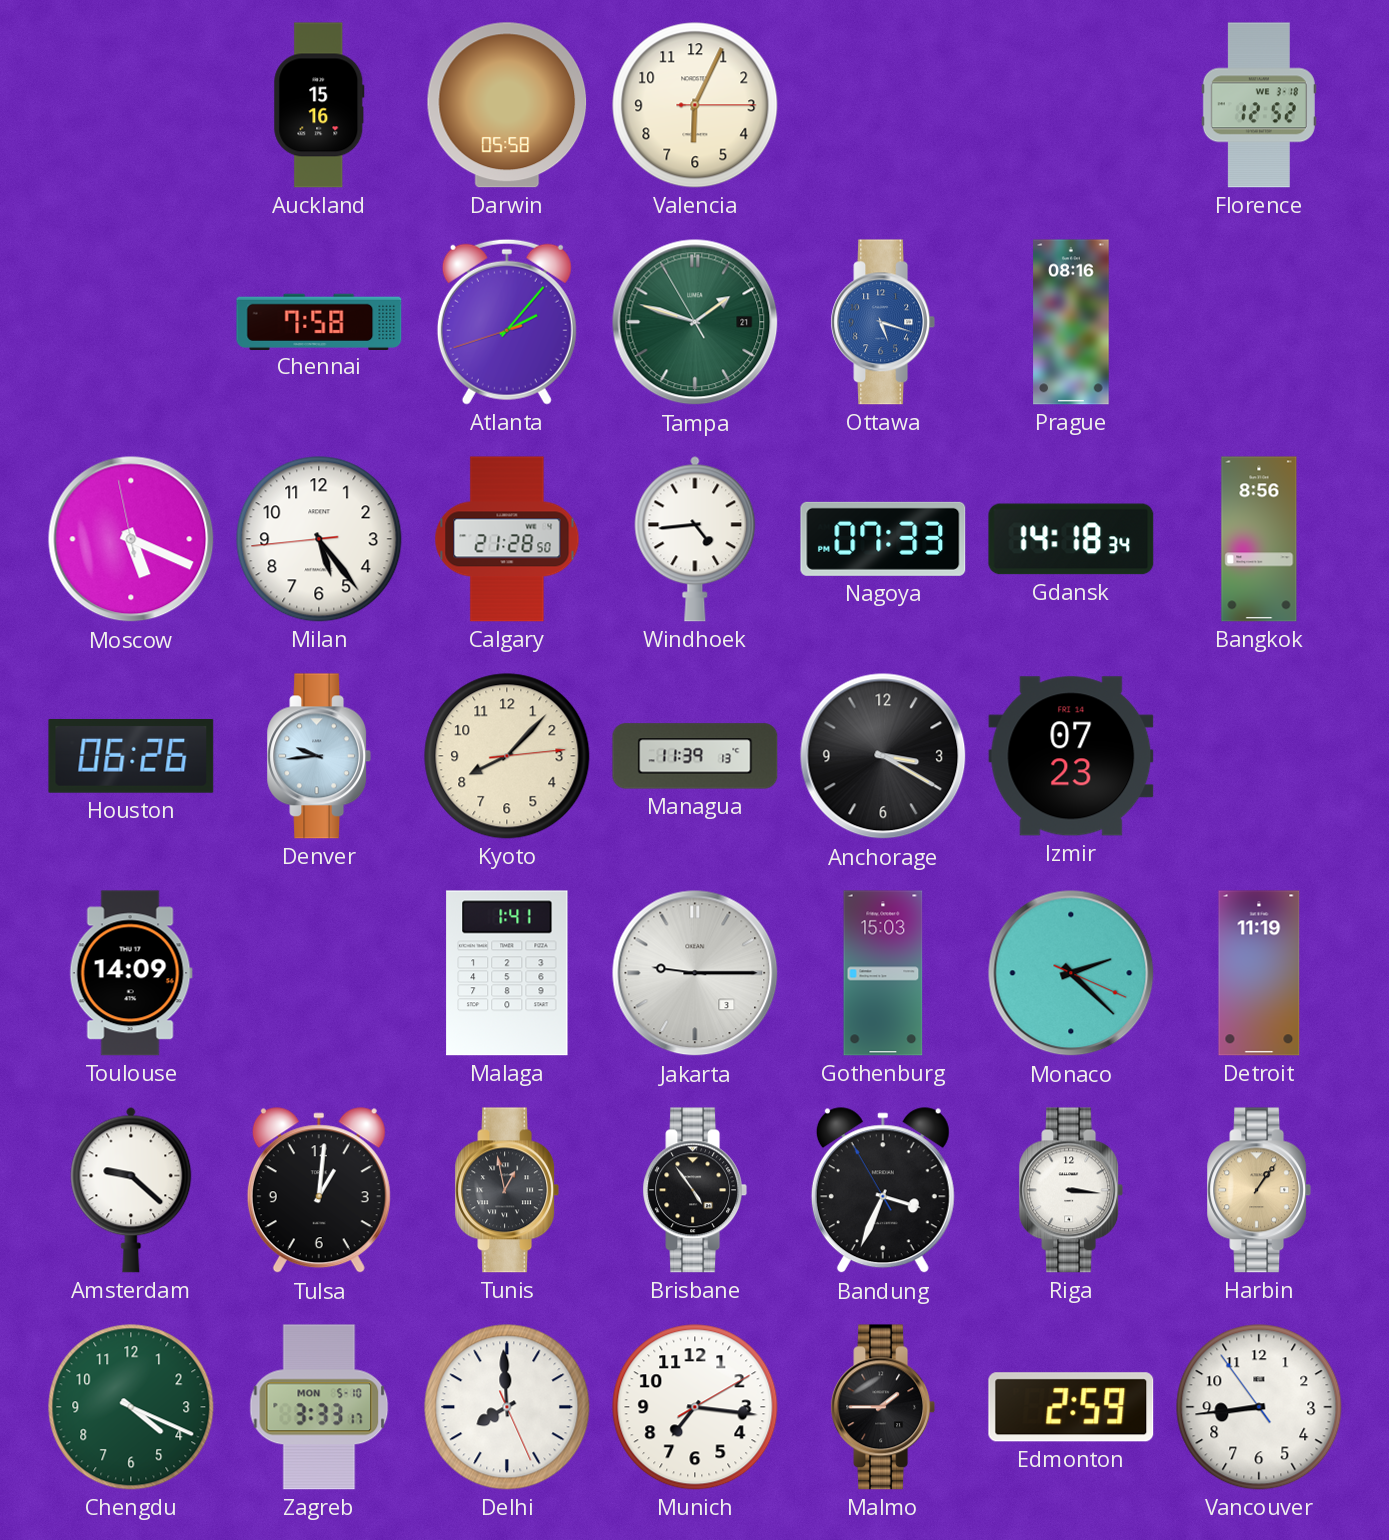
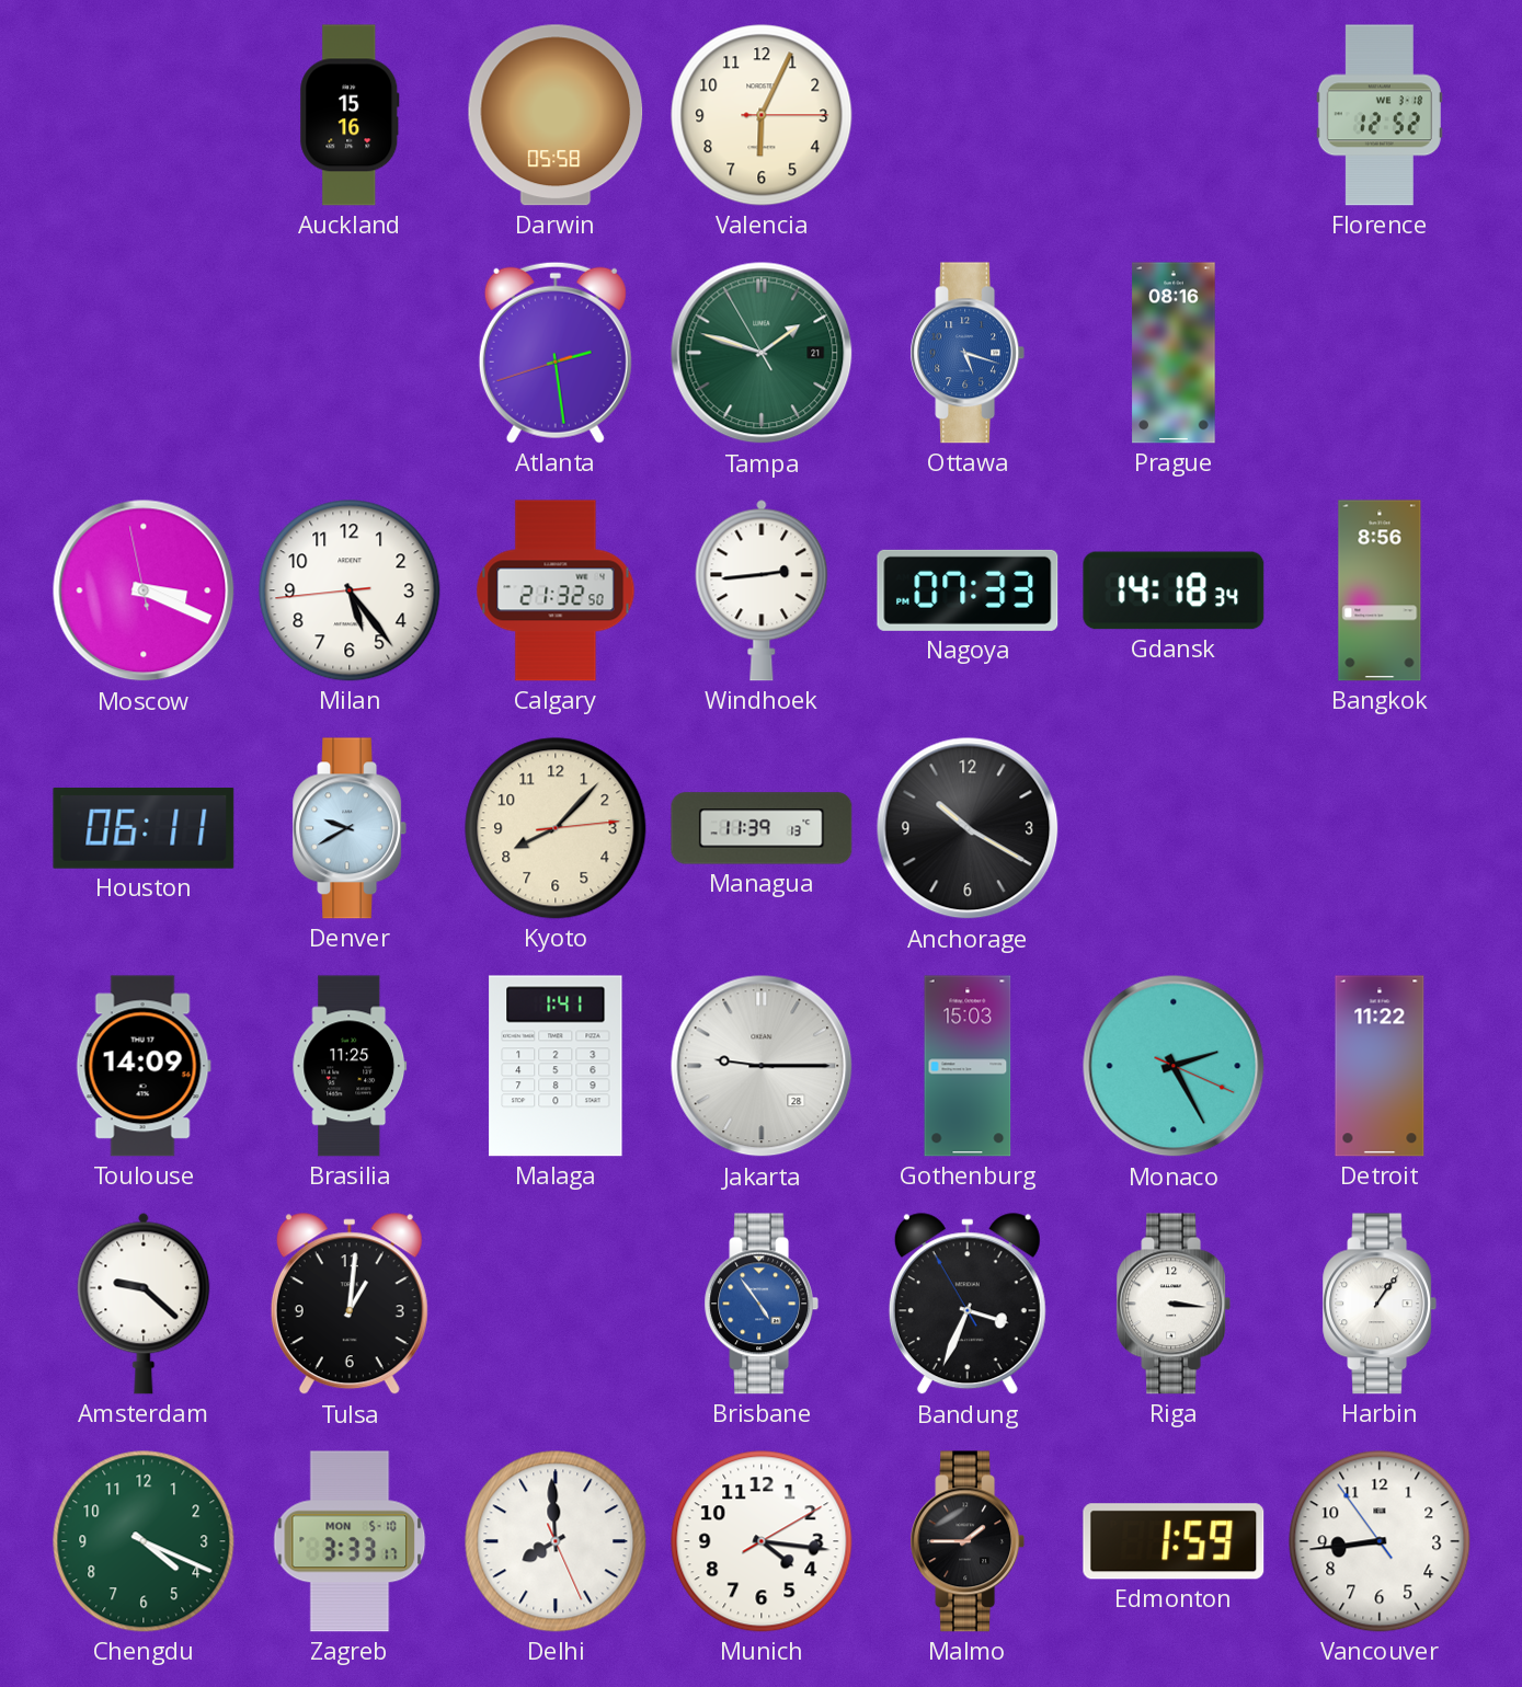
Chennai: 7:58 -> none (319, 321)
Atlanta: 2:06 -> 2:28 (556, 353)
Moscow: 5:18 -> 3:18 (144, 590)
Calgary: 21:28 -> 21:32 (556, 590)
Windhoek: 4:44 -> 2:44 (762, 590)
Houston: 06:26 -> 06:11 (144, 829)
Denver: 9:44 -> 9:40 (350, 828)
Anchorage: 3:20 -> 10:20 (968, 828)
Izmir: 07:23 -> none (1071, 756)
Brasilia: none -> 11:25 (350, 1066)
Jakarta date: 3 -> 28 (762, 1066)
Monaco: 2:22 -> 2:25 (1174, 1066)
Detroit: 11:19 -> 11:22 (1380, 1066)
Tunis: 12:58 -> none (507, 1190)
Brisbane dial: black -> blue (762, 1304)
Harbin dial: champagne -> white (1380, 1304)
Munich: 7:16 -> 4:16 (762, 1541)
Edmonton: 2:59 -> 1:59 (1174, 1541)
